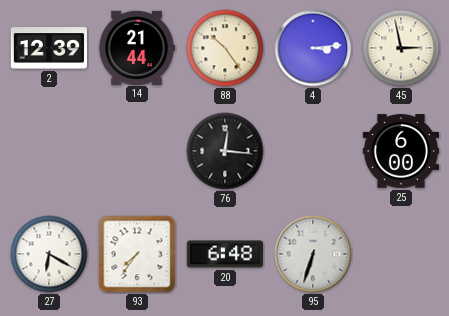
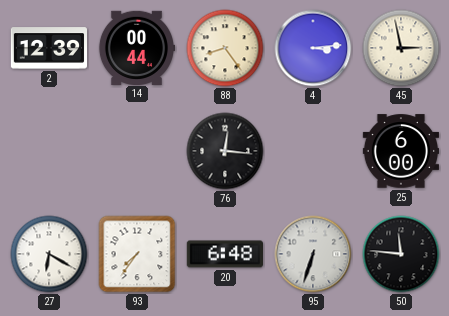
14: 21:44 -> 00:44 (136, 47)
88: 10:24 -> 8:24 (225, 48)
50: none -> 11:46 (401, 254)
